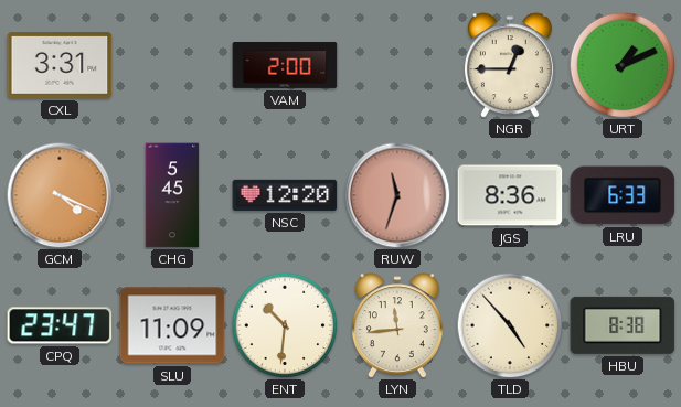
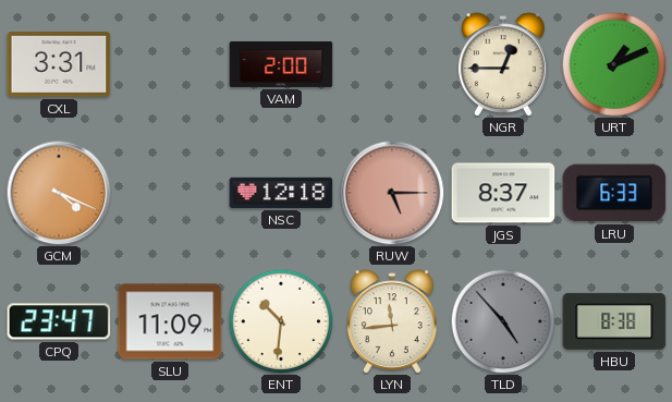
CHG: 5:45 -> none (172, 195)
NSC: 12:20 -> 12:18 (281, 193)
RUW: 11:33 -> 5:15 (392, 193)
JGS: 8:36 -> 8:37 (503, 193)
TLD dial: cream -> grey (503, 321)
